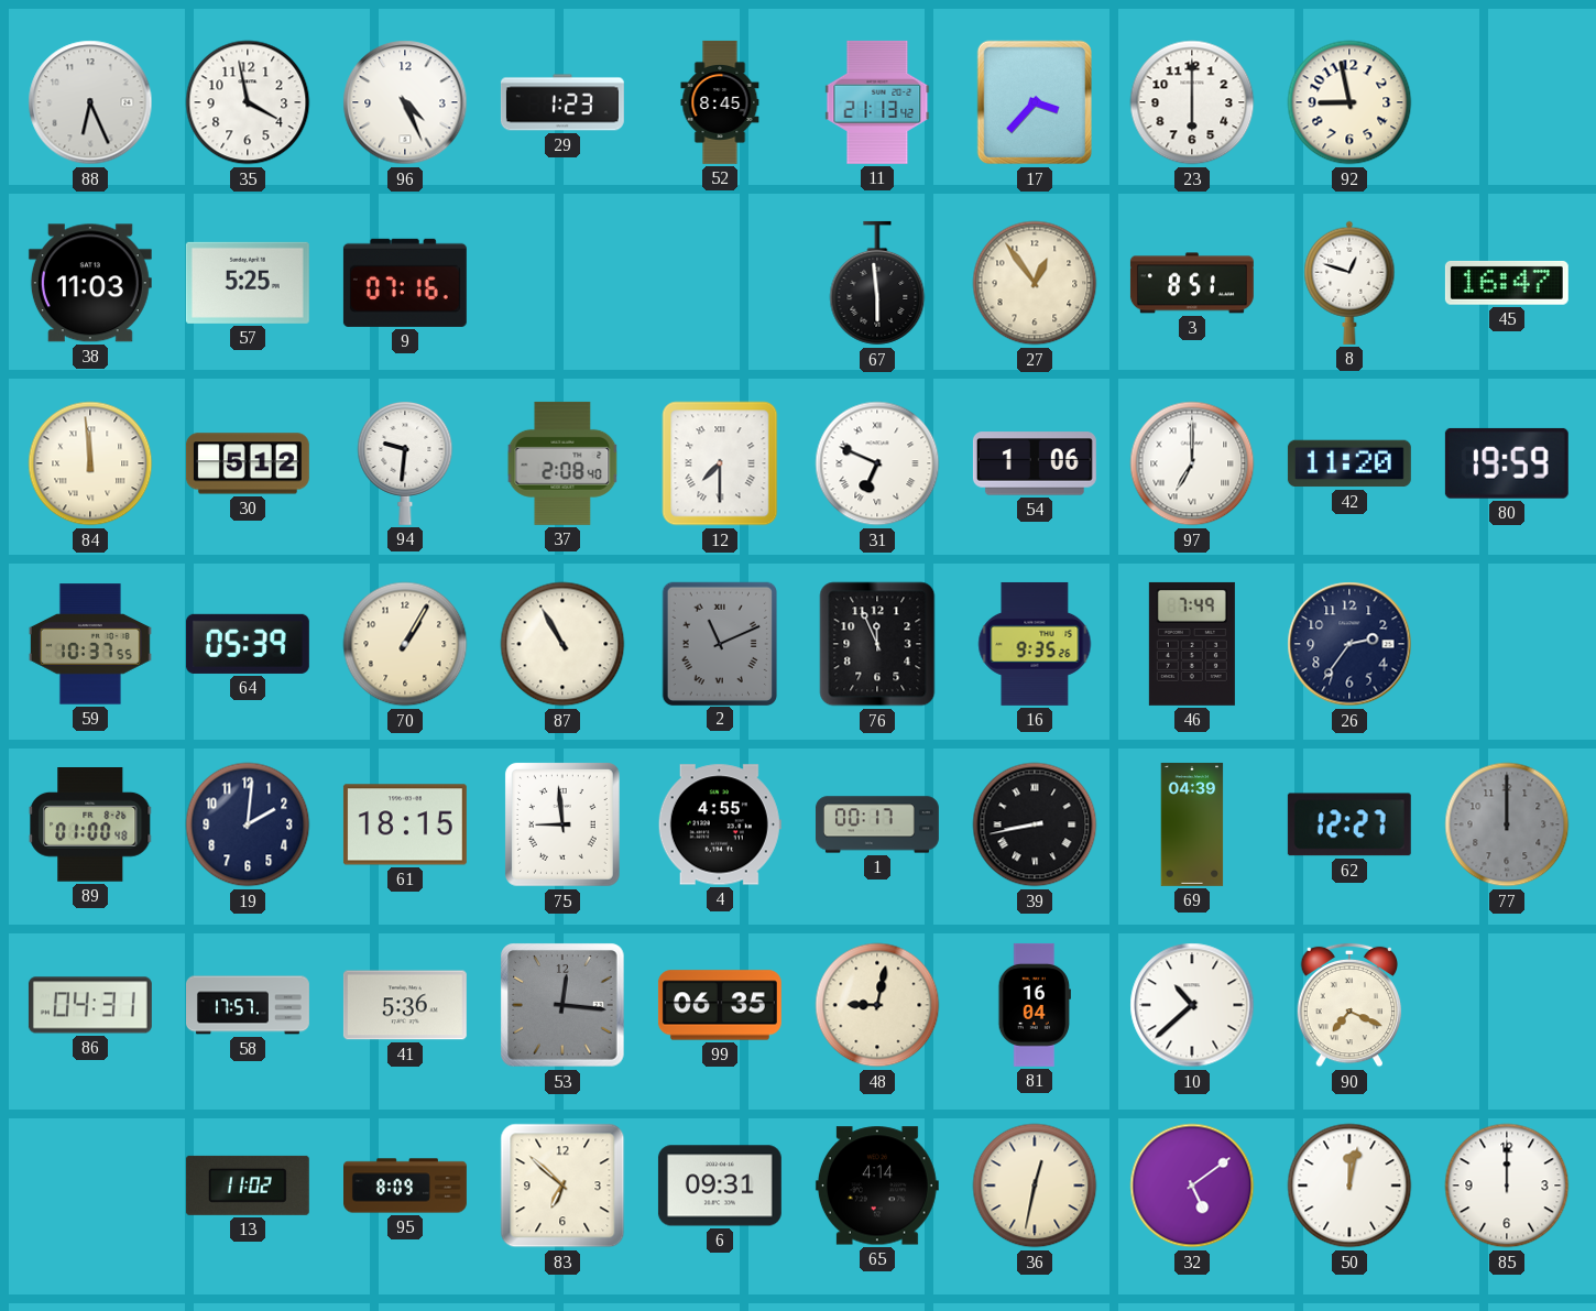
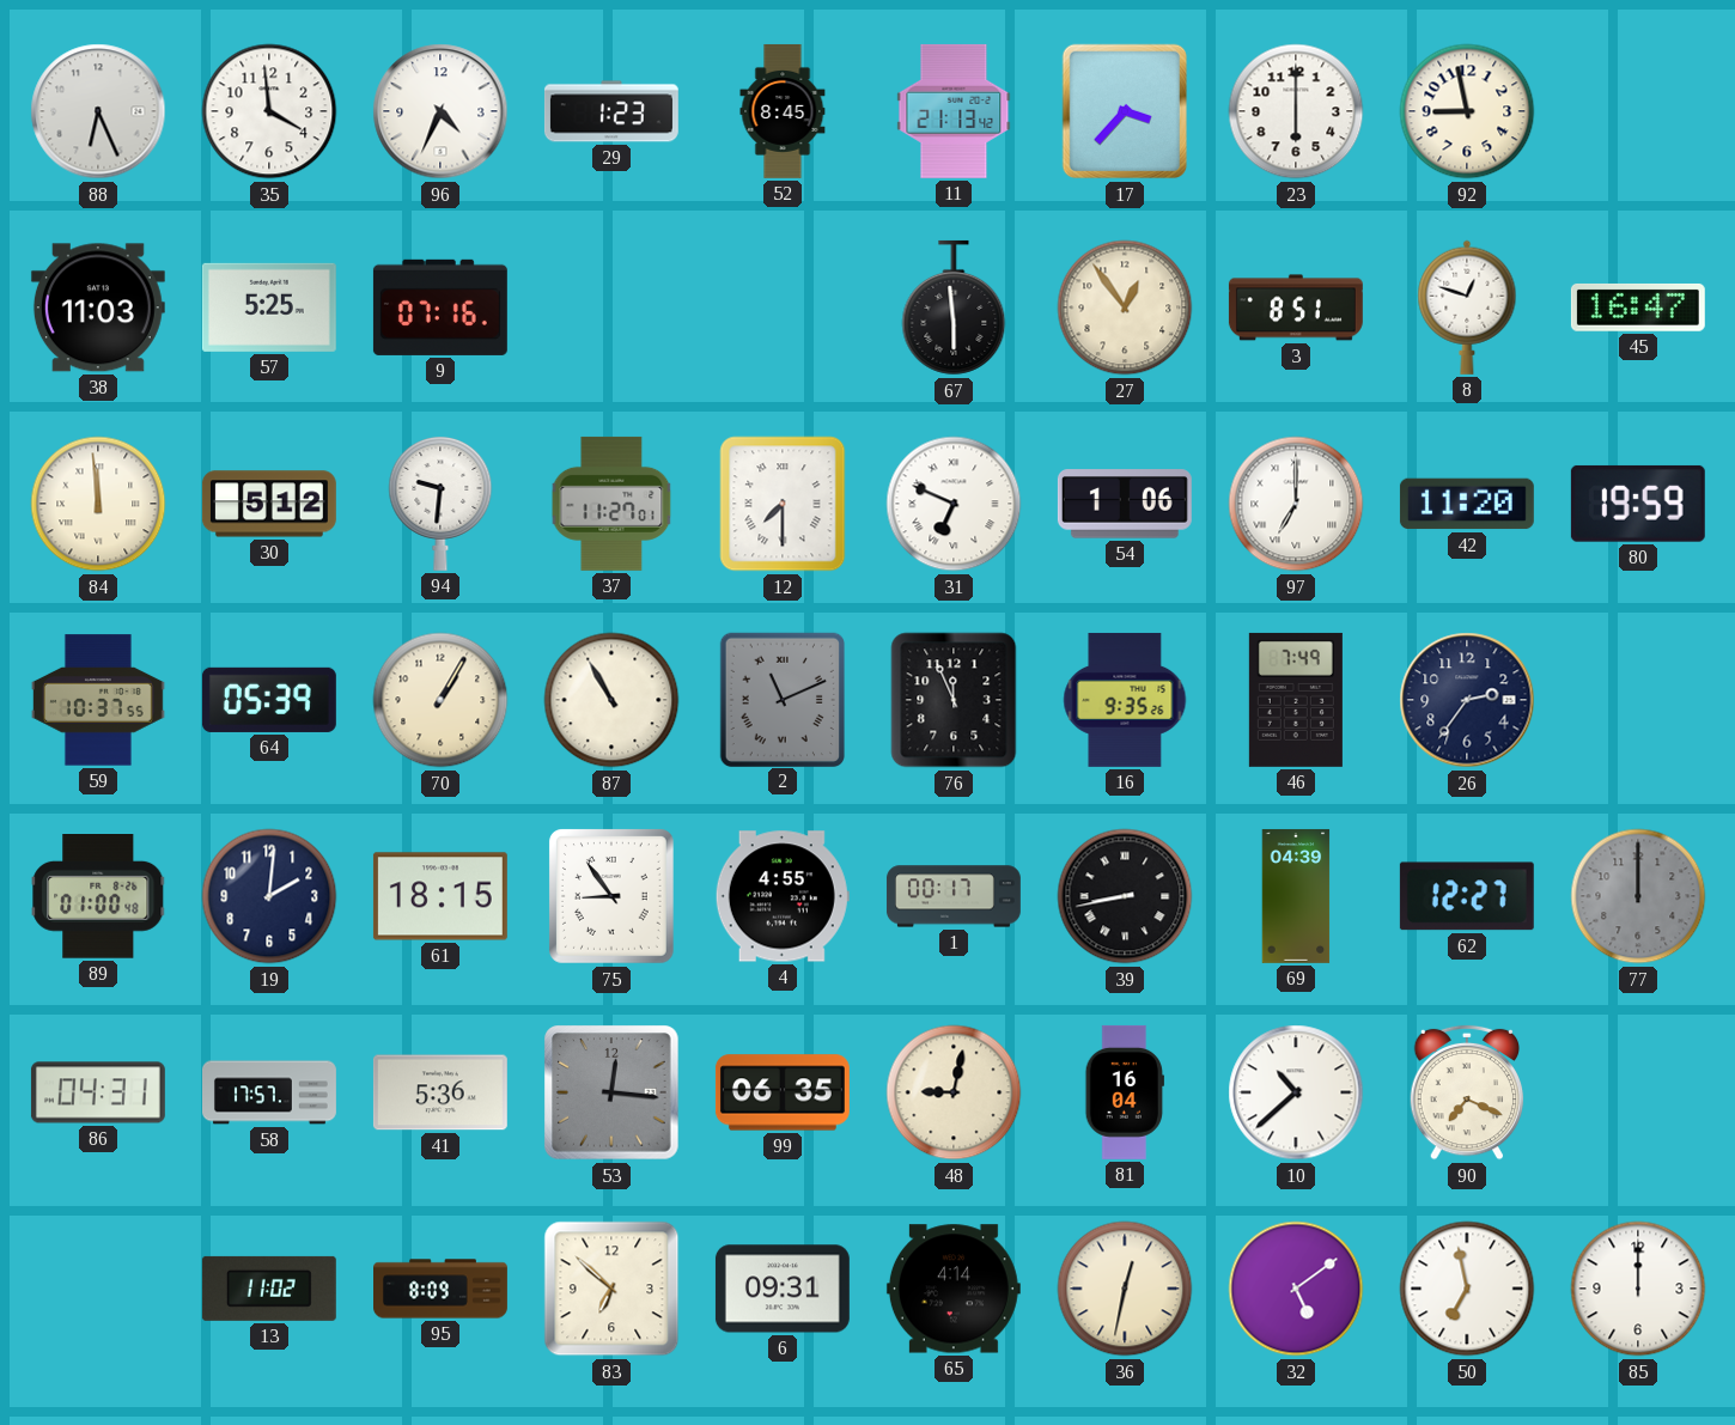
35: 3:58 -> 3:59 (269, 111)
96: 4:26 -> 4:34 (440, 111)
37: 2:08 -> 11:27 (611, 504)
75: 8:59 -> 8:54 (611, 897)
50: 12:02 -> 6:58 (1467, 1289)
